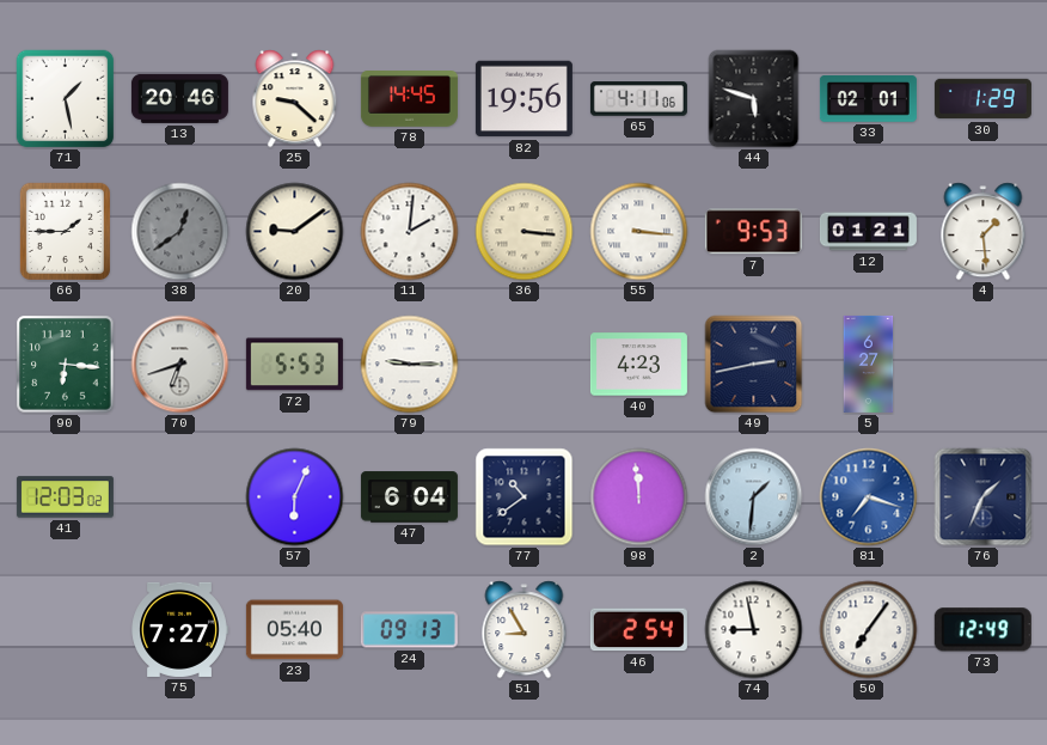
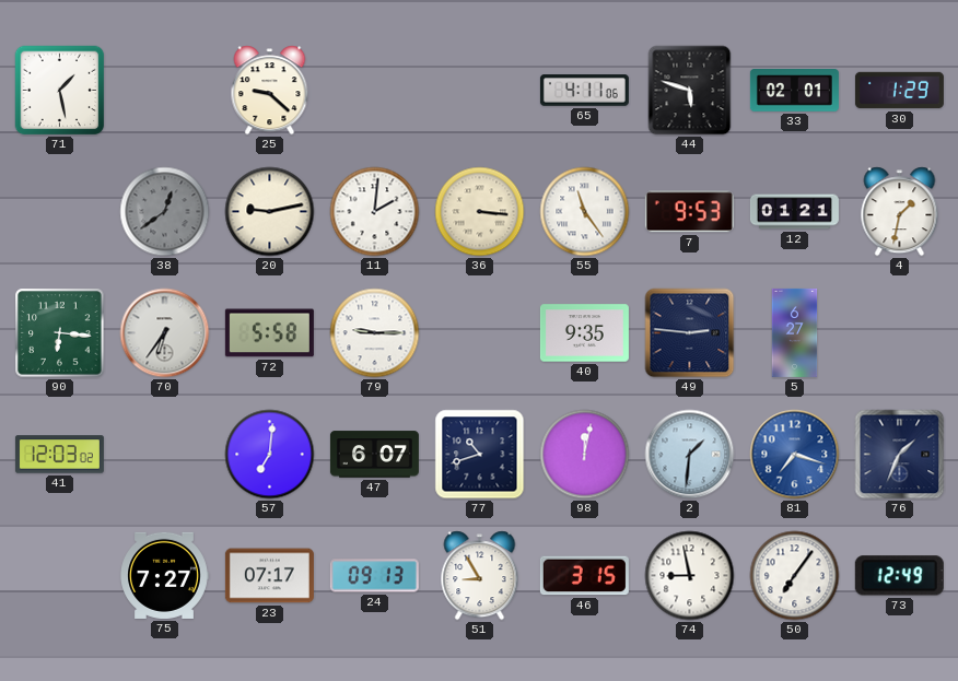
13: 20:46 -> none (179, 98)
78: 14:45 -> none (409, 99)
82: 19:56 -> none (523, 99)
66: 1:45 -> none (65, 231)
20: 9:09 -> 9:13 (270, 212)
55: 3:16 -> 11:24 (585, 212)
4: 1:29 -> 1:32 (900, 212)
70: 6:42 -> 6:36 (165, 333)
72: 5:53 -> 5:58 (269, 333)
40: 4:23 -> 9:35 (584, 333)
49: 2:43 -> 2:46 (690, 333)
57: 6:04 -> 7:01 (270, 455)
47: 6:04 -> 6:07 (374, 455)
77: 10:39 -> 10:42 (480, 455)
98: 11:59 -> 12:02 (585, 455)
23: 05:40 -> 07:17 (269, 576)
46: 2:54 -> 3:15 (584, 576)
